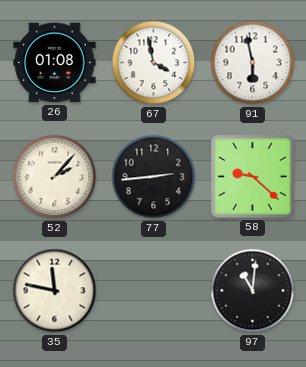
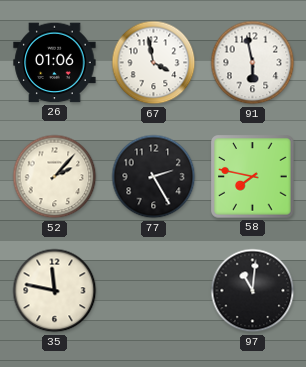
26: 01:08 -> 01:06 (55, 63)
77: 2:44 -> 2:25 (154, 177)
58: 9:22 -> 7:47 (253, 177)
